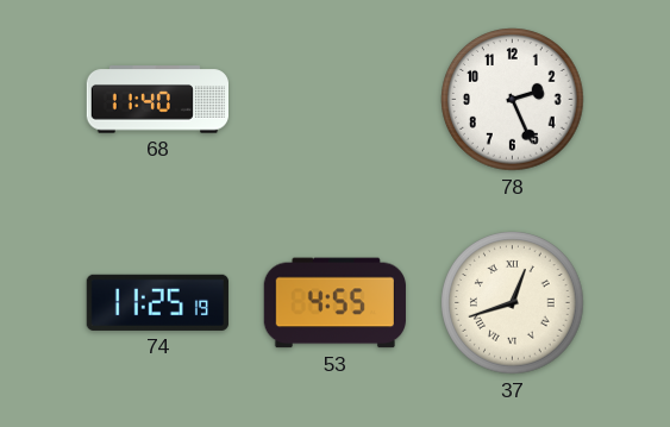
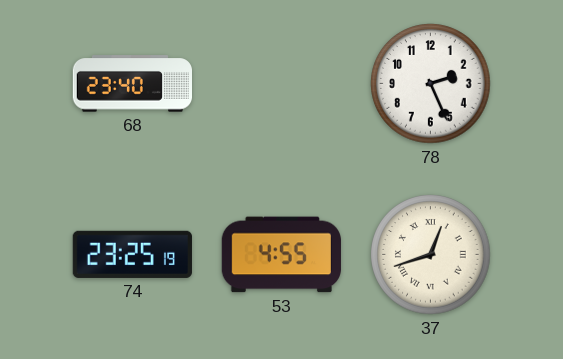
68: 11:40 -> 23:40 (132, 84)
74: 11:25 -> 23:25 (132, 254)
